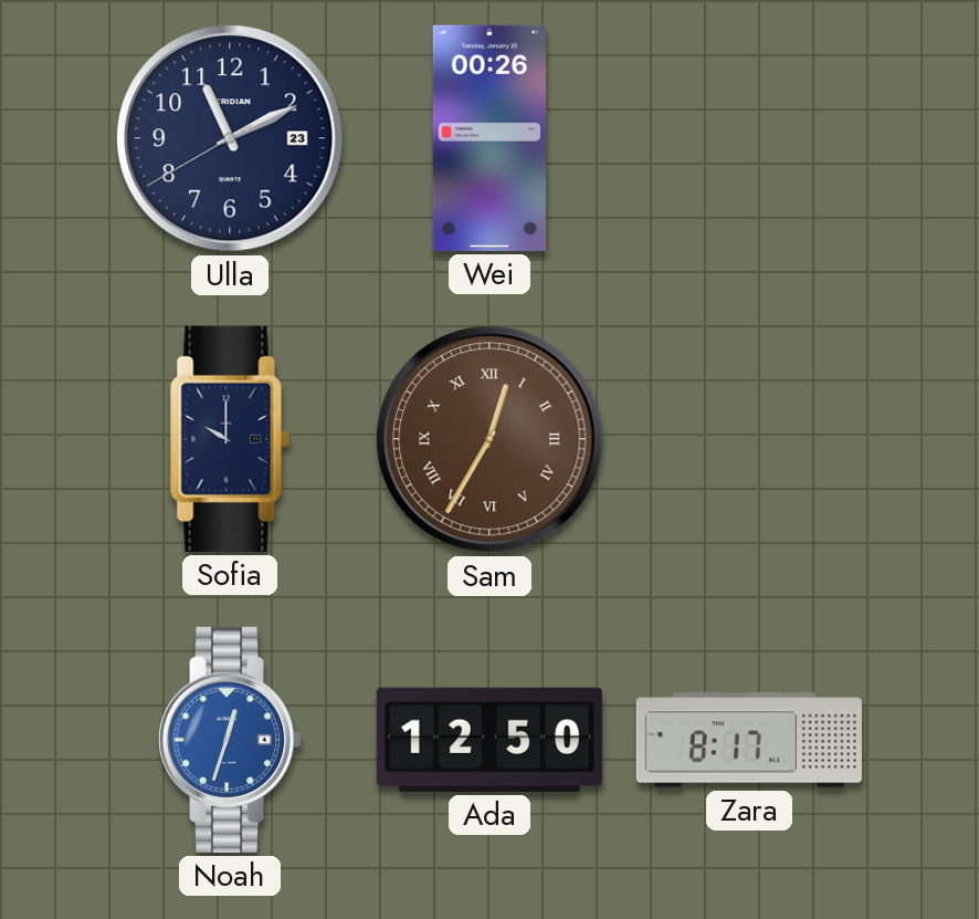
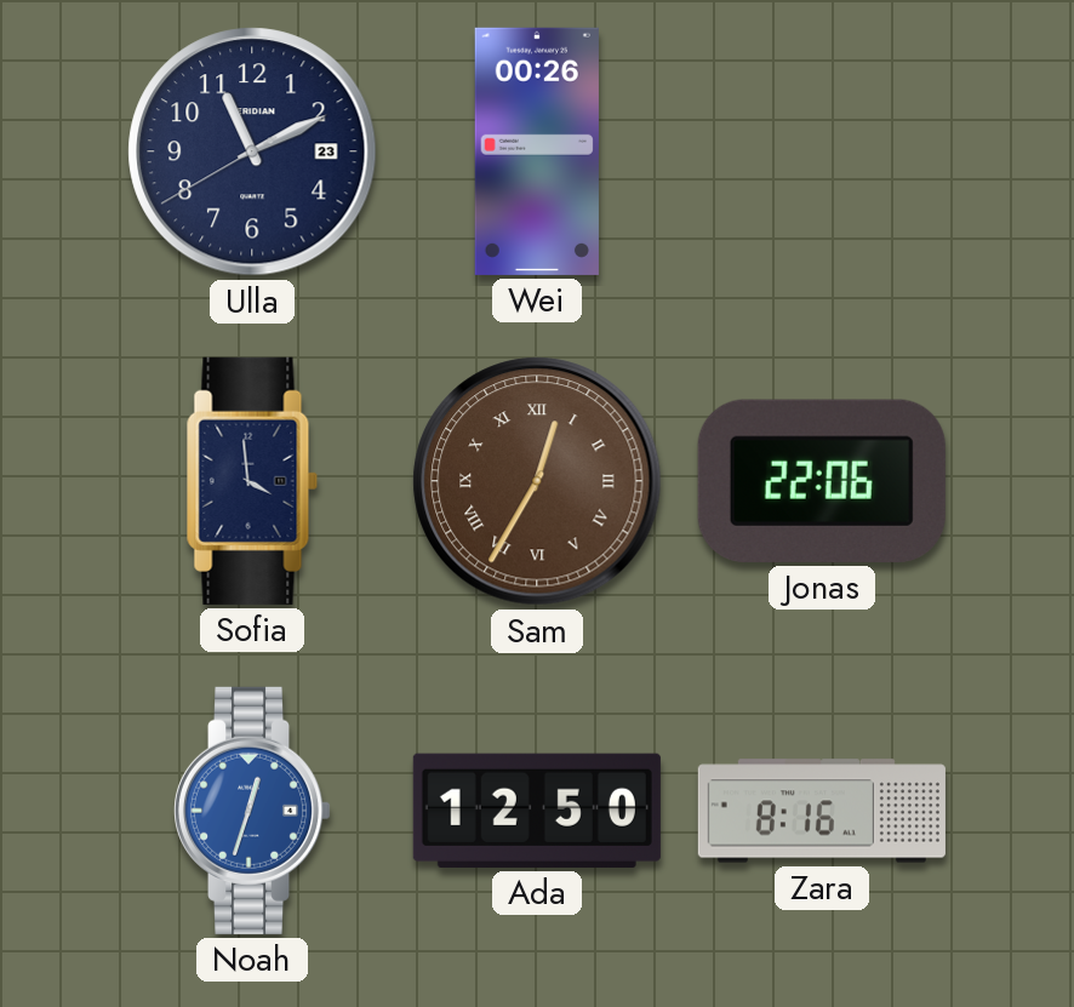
Sofia: 10:00 -> 3:59 (252, 481)
Jonas: none -> 22:06 (822, 481)
Zara: 8:17 -> 8:16 (822, 811)
